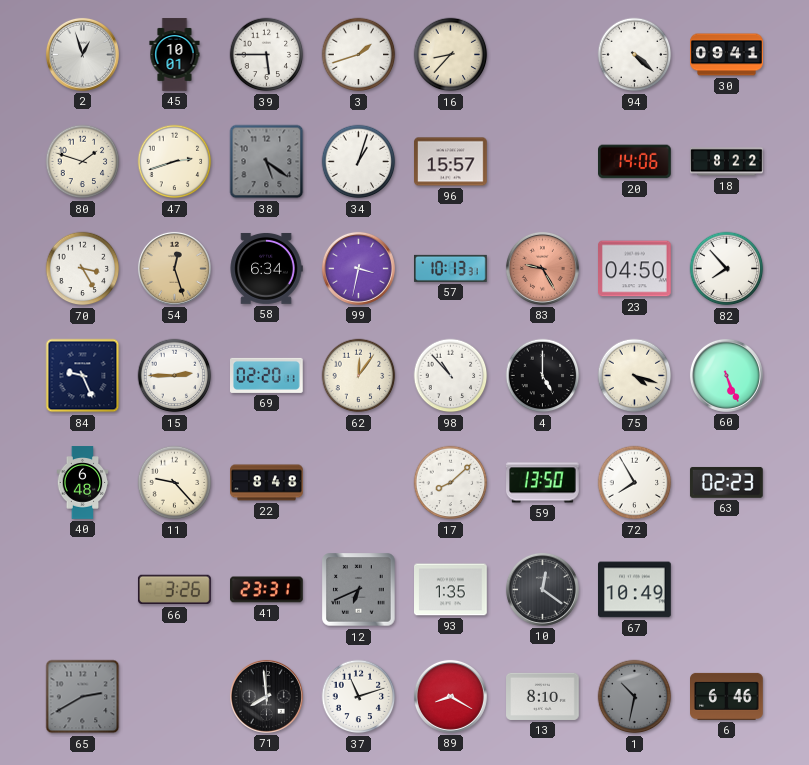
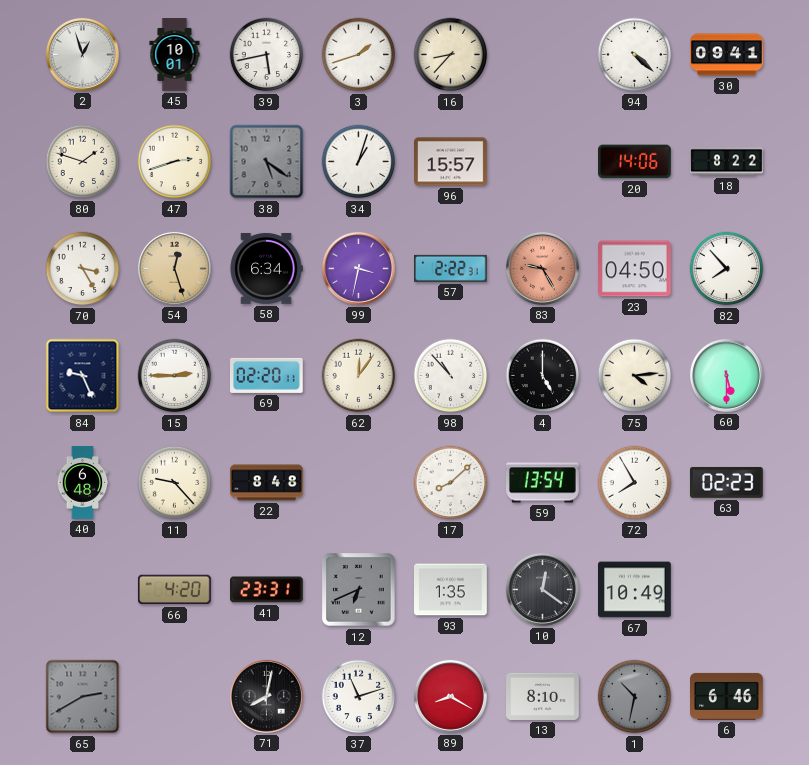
39: 5:45 -> 5:43 (267, 55)
57: 10:13 -> 2:22 (451, 268)
75: 4:18 -> 4:14 (635, 376)
60: 5:26 -> 5:30 (726, 375)
59: 13:50 -> 13:54 (543, 483)
66: 3:26 -> 4:20 (174, 590)
71: 7:59 -> 8:02 (266, 696)
